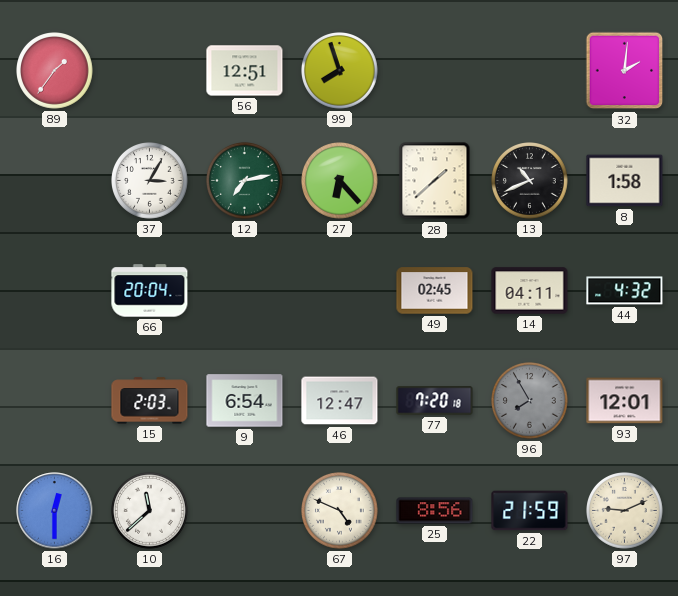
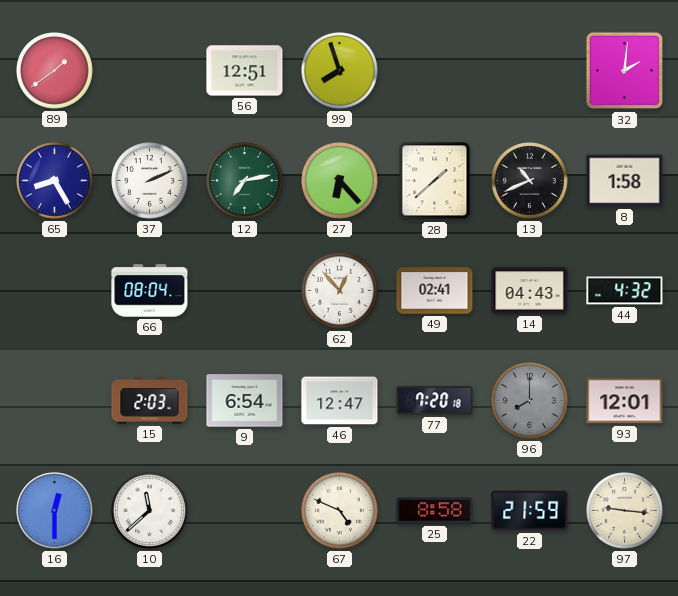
89: 1:36 -> 1:39 (55, 71)
65: none -> 8:25 (55, 181)
37: 3:05 -> 2:11 (150, 181)
66: 20:04 -> 08:04 (150, 291)
62: none -> 12:53 (340, 291)
49: 02:45 -> 02:41 (435, 291)
14: 04:11 -> 04:43 (530, 291)
96: 7:55 -> 8:00 (530, 401)
25: 8:56 -> 8:58 (435, 511)
97: 9:11 -> 9:16 (625, 511)
